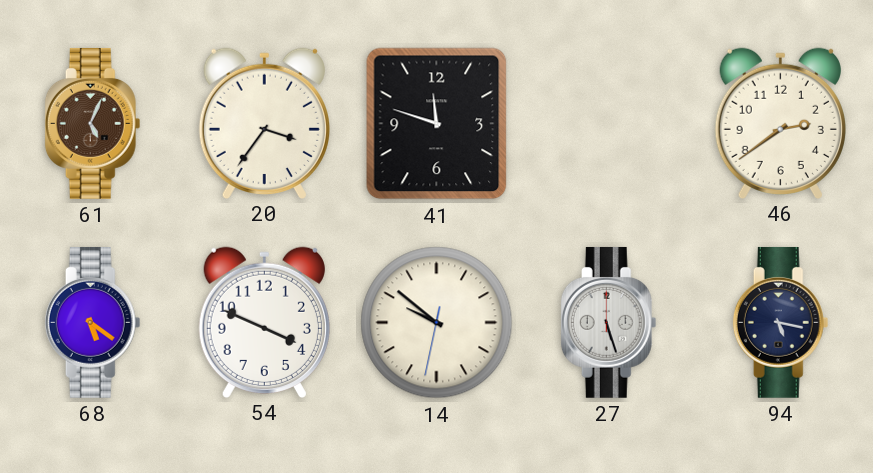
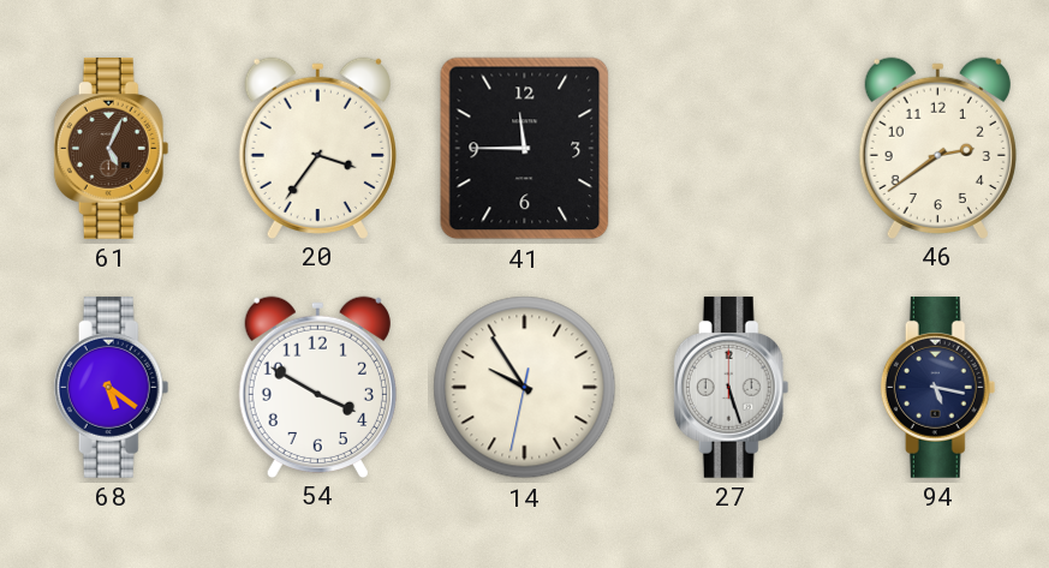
41: 11:48 -> 11:45 (525, 149)
54: 3:49 -> 3:50 (317, 387)
14: 9:51 -> 9:54 (525, 388)
